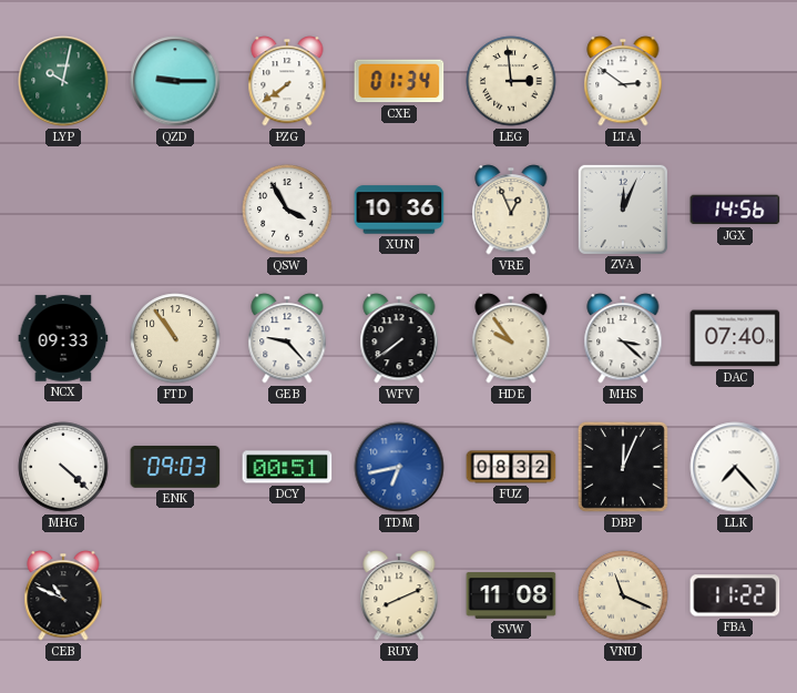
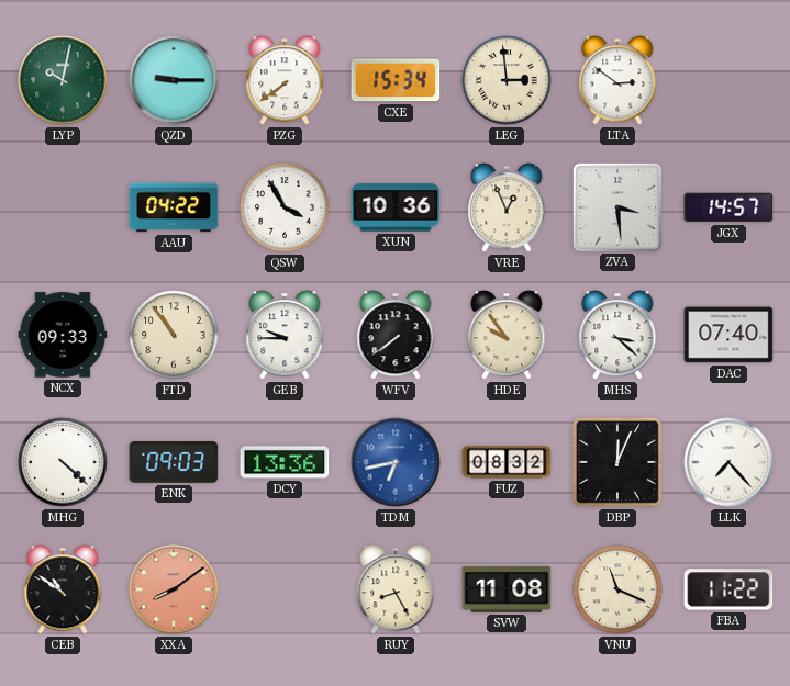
CXE: 01:34 -> 15:34 (396, 80)
AAU: none -> 04:22 (174, 207)
ZVA: 12:04 -> 3:29 (616, 206)
JGX: 14:56 -> 14:57 (728, 207)
GEB: 9:23 -> 9:45 (285, 335)
DCY: 00:51 -> 13:36 (285, 462)
CEB: 10:49 -> 10:51 (63, 589)
XXA: none -> 8:09 (174, 589)
RUY: 8:11 -> 8:25 (396, 589)
